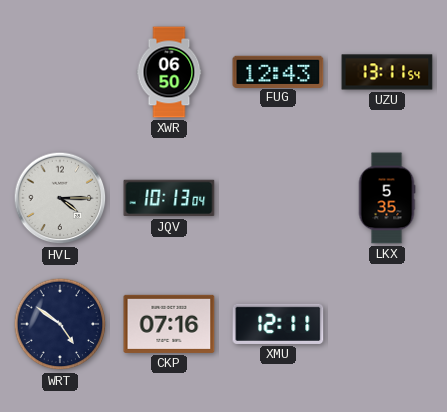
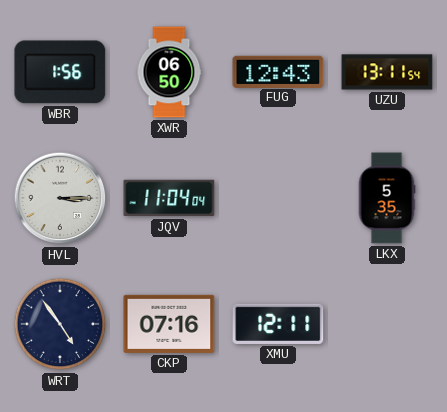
WBR: none -> 1:56 (60, 72)
HVL: 4:15 -> 3:15 (60, 198)
JQV: 10:13 -> 11:04 (169, 198)
WRT: 4:51 -> 4:54 (60, 324)
